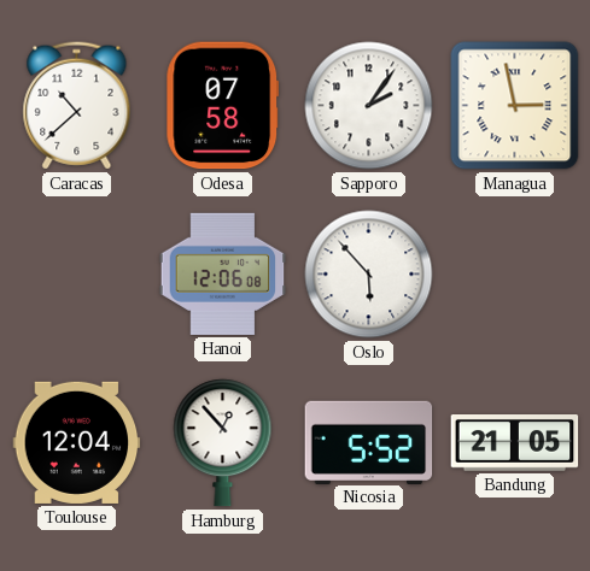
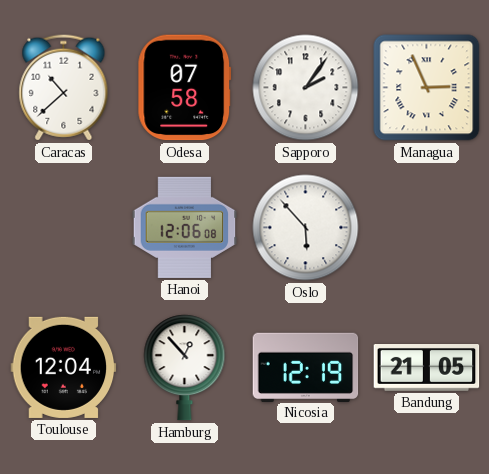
Managua: 2:58 -> 2:56 (427, 88)
Nicosia: 5:52 -> 12:19 (306, 367)
